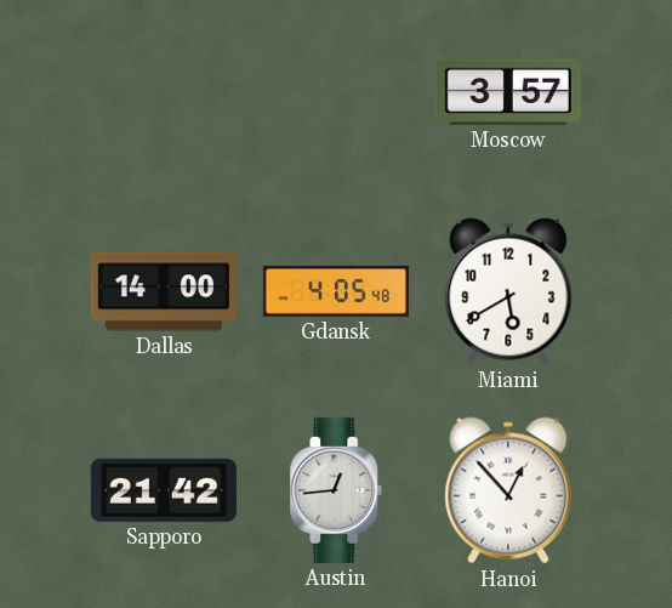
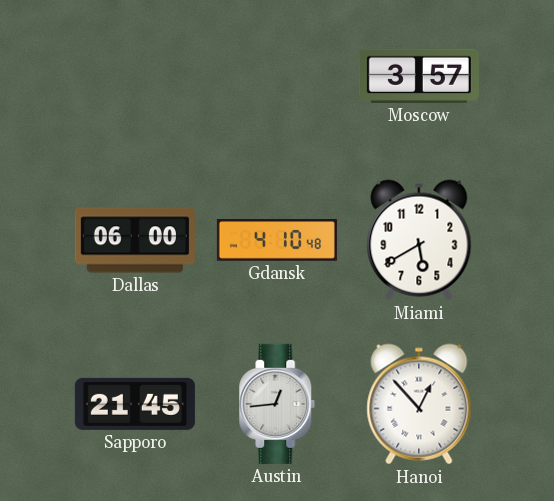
Dallas: 14:00 -> 06:00 (135, 240)
Gdansk: 4:05 -> 4:10 (277, 240)
Sapporo: 21:42 -> 21:45 (135, 404)
